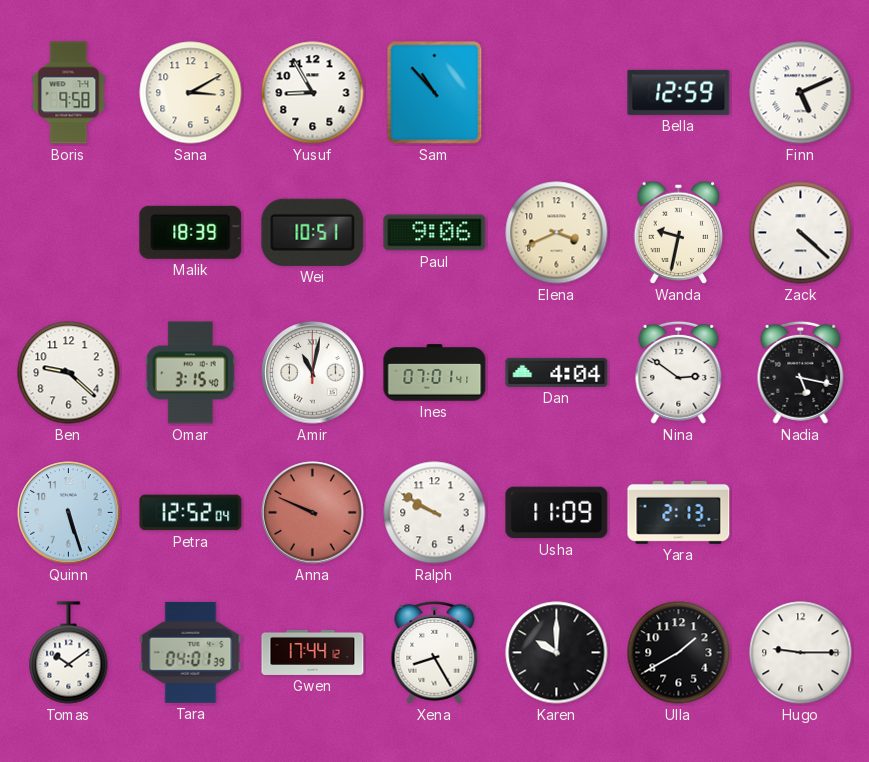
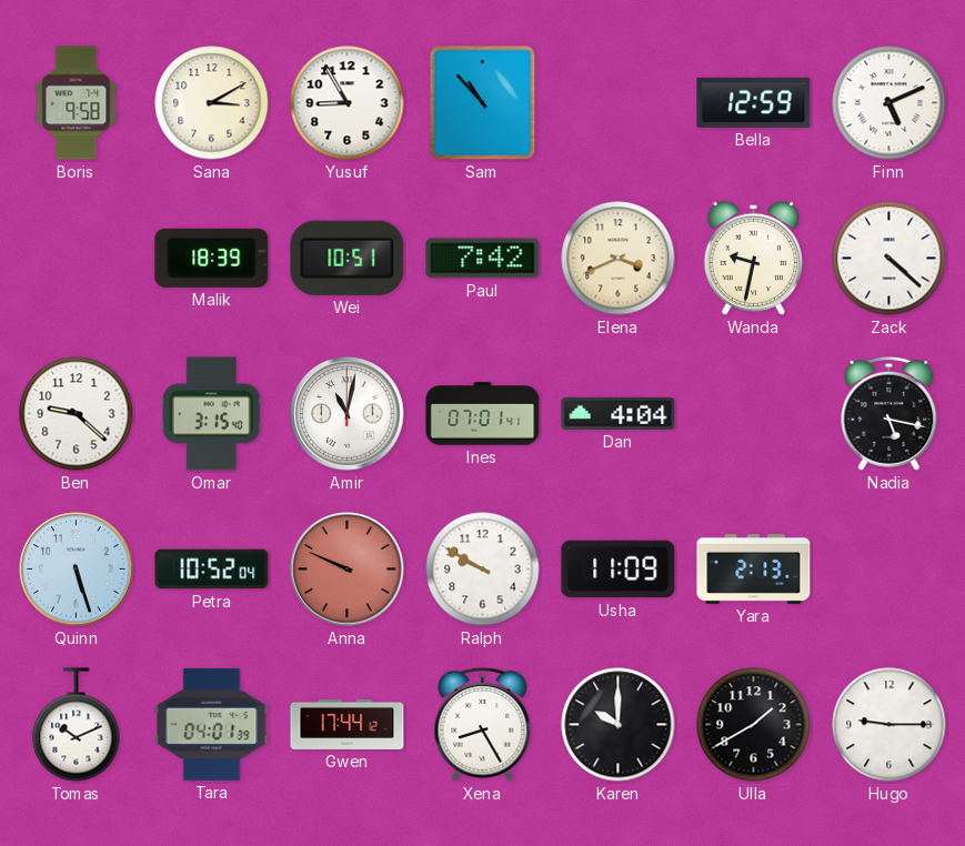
Paul: 9:06 -> 7:42 (483, 259)
Nina: 2:51 -> none (679, 372)
Petra: 12:52 -> 10:52 (212, 570)
Tomas: 10:09 -> 10:11 (77, 725)
